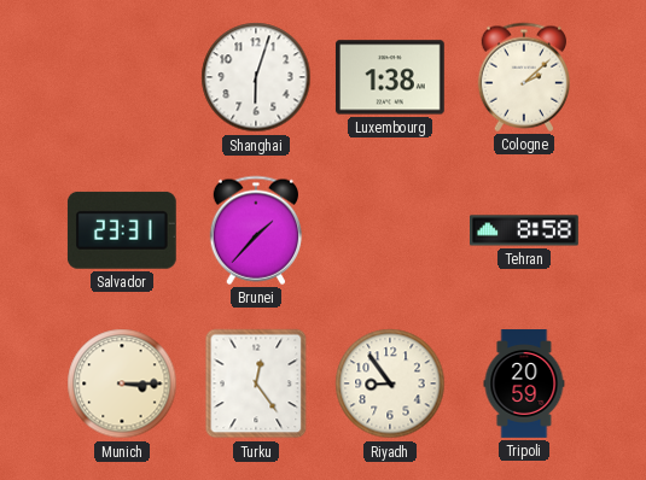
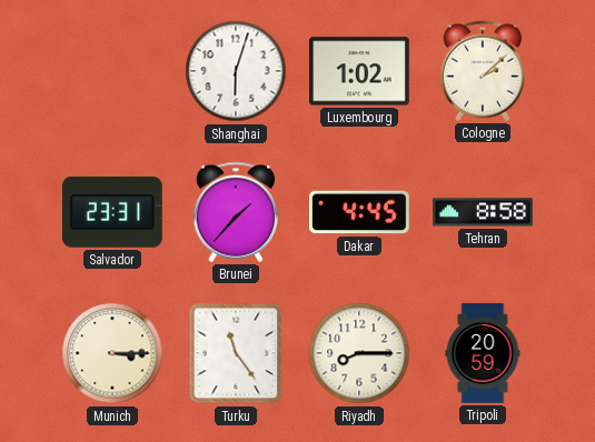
Luxembourg: 1:38 -> 1:02 (359, 71)
Dakar: none -> 4:45 (359, 212)
Turku: 12:24 -> 11:24 (236, 353)
Riyadh: 8:54 -> 8:15 (359, 353)
